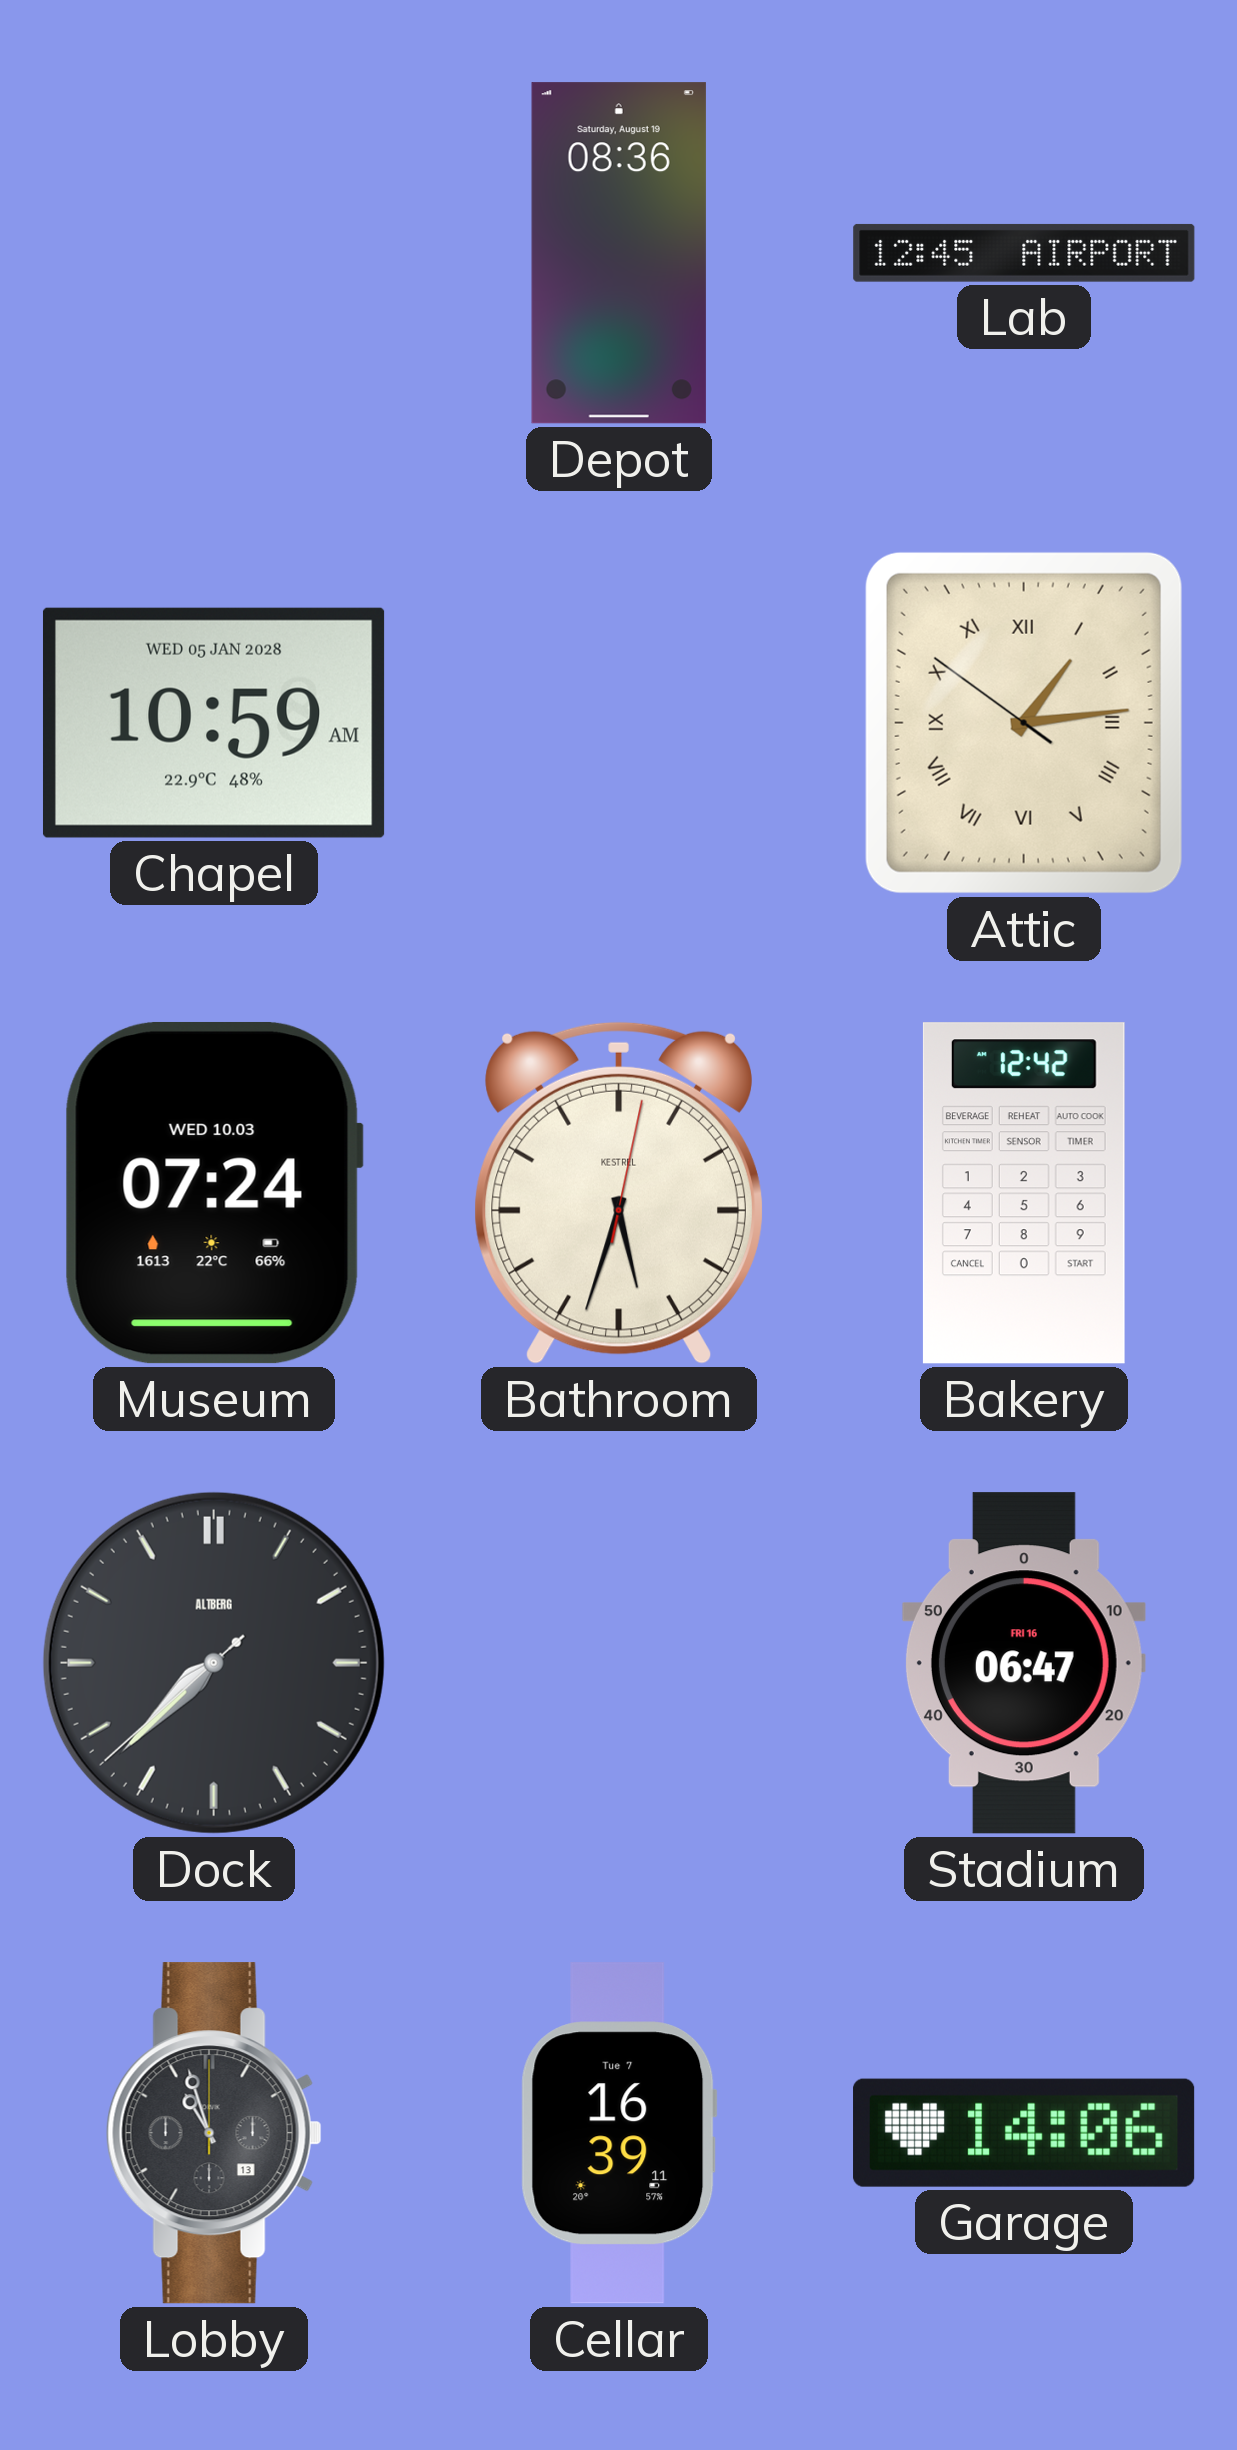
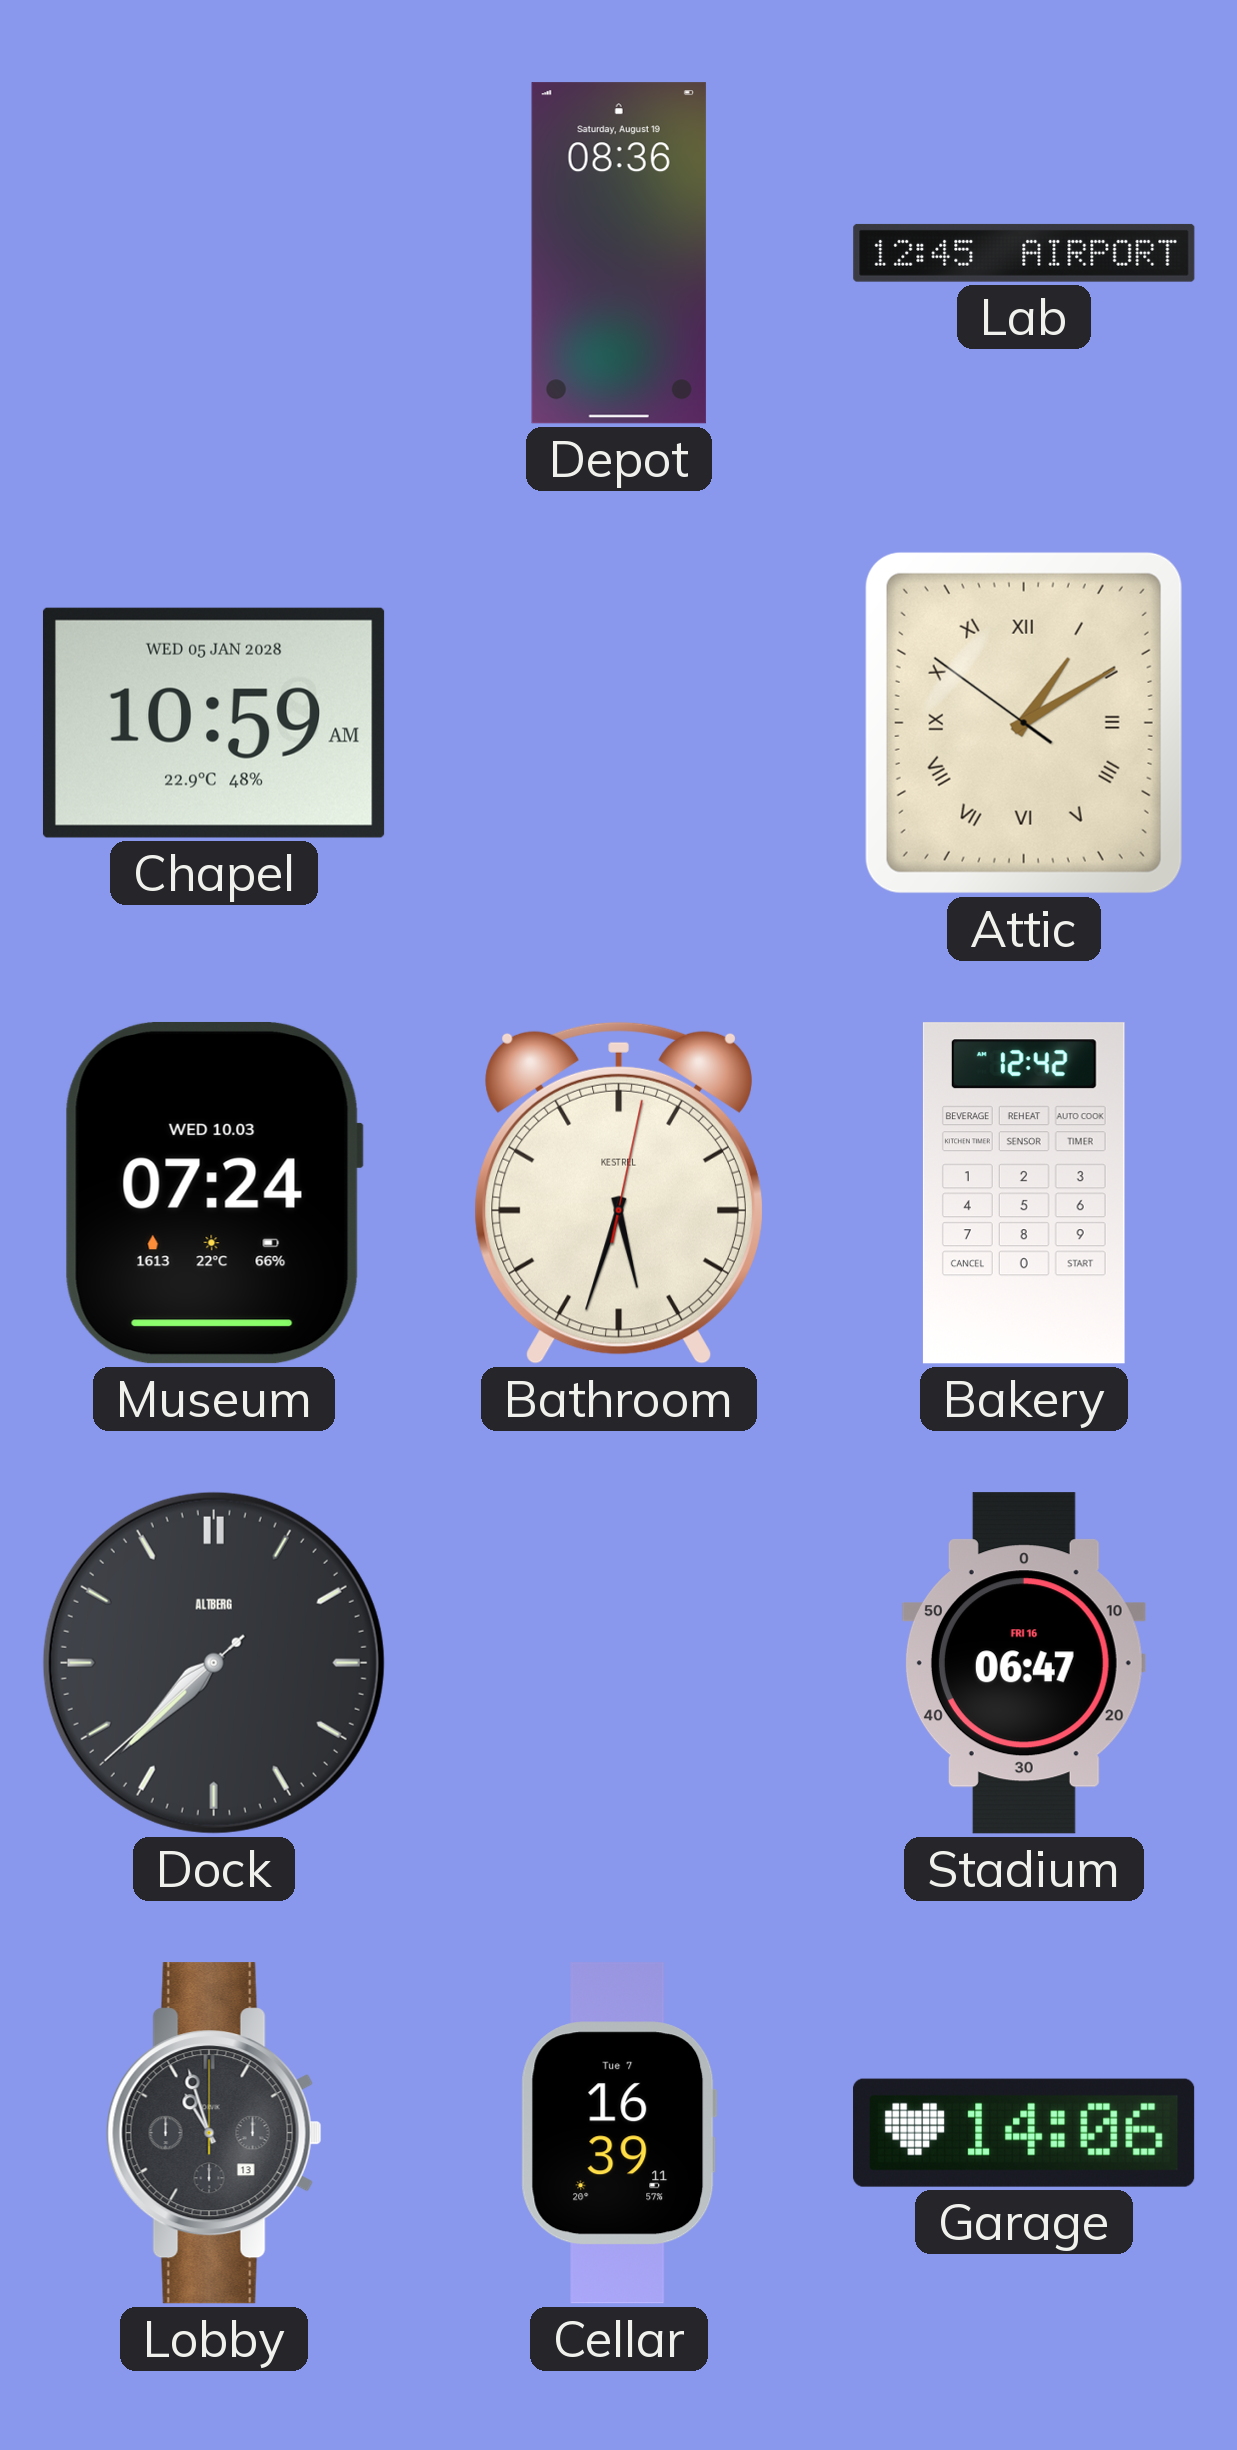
Attic: 1:13 -> 1:09 (1024, 723)
